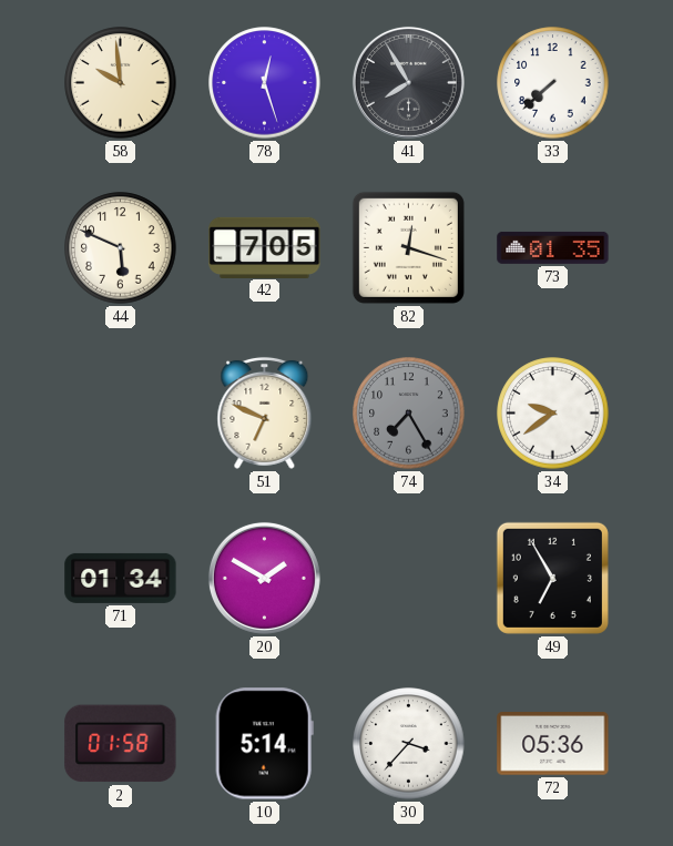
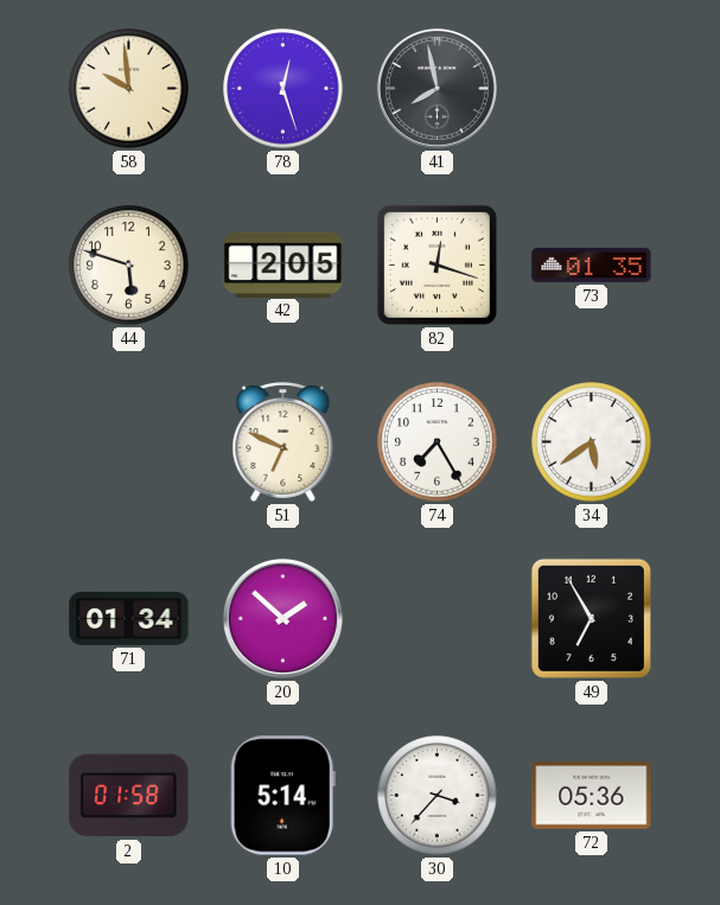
41: 7:55 -> 7:58 (437, 88)
33: 7:38 -> none (553, 83)
44: 5:49 -> 5:48 (129, 266)
42: 7:05 -> 2:05 (283, 265)
74 dial: grey -> white (438, 442)
34: 9:39 -> 5:39 (592, 442)
20: 1:50 -> 1:52 (282, 618)
